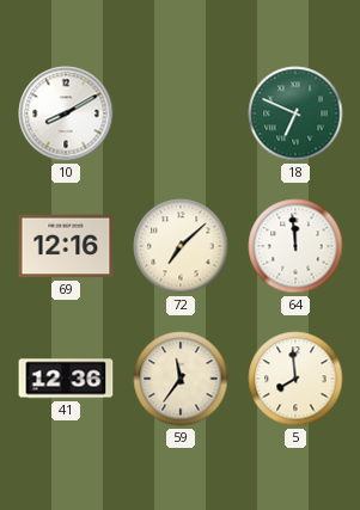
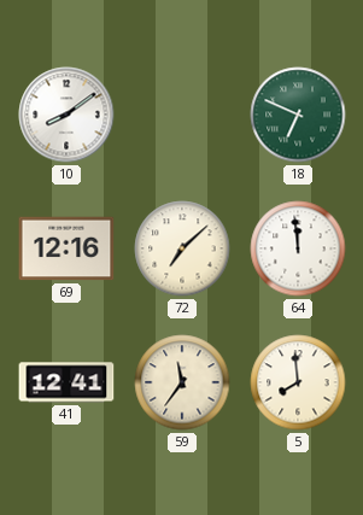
10: 8:10 -> 8:09 (66, 115)
41: 12:36 -> 12:41 (66, 382)
